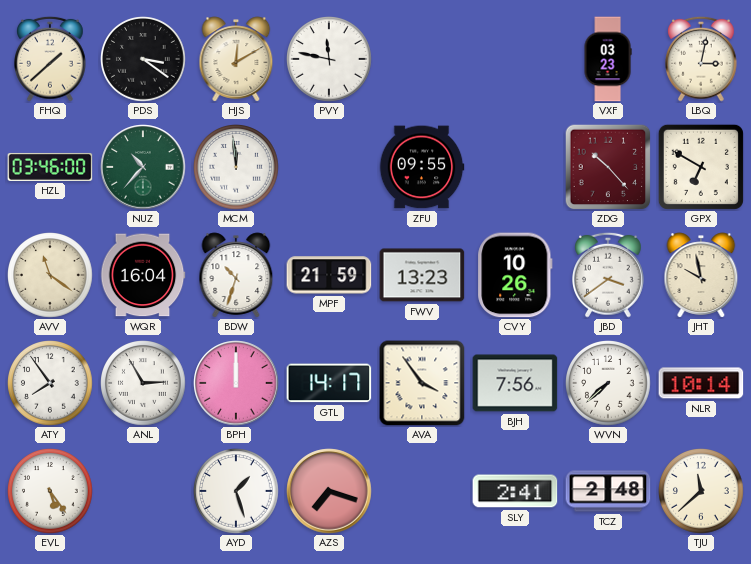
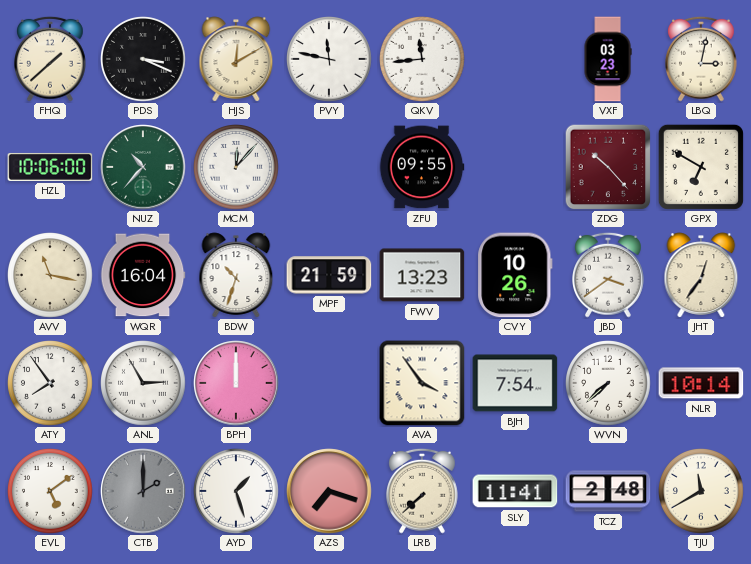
PDS: 3:21 -> 3:19 (144, 60)
QKV: none -> 11:44 (423, 60)
HZL: 03:46 -> 10:06 (50, 167)
MCM: 11:59 -> 12:07 (237, 168)
AVV: 11:21 -> 11:17 (51, 276)
JHT: 9:58 -> 12:36 (701, 275)
GTL: 14:17 -> none (329, 383)
BJH: 7:56 -> 7:54 (515, 383)
EVL: 5:24 -> 5:09 (51, 492)
CTB: none -> 2:00 (143, 491)
LRB: none -> 7:38 (423, 491)
SLY: 2:41 -> 11:41 (515, 491)
TJU: 11:38 -> 11:40 (702, 492)
